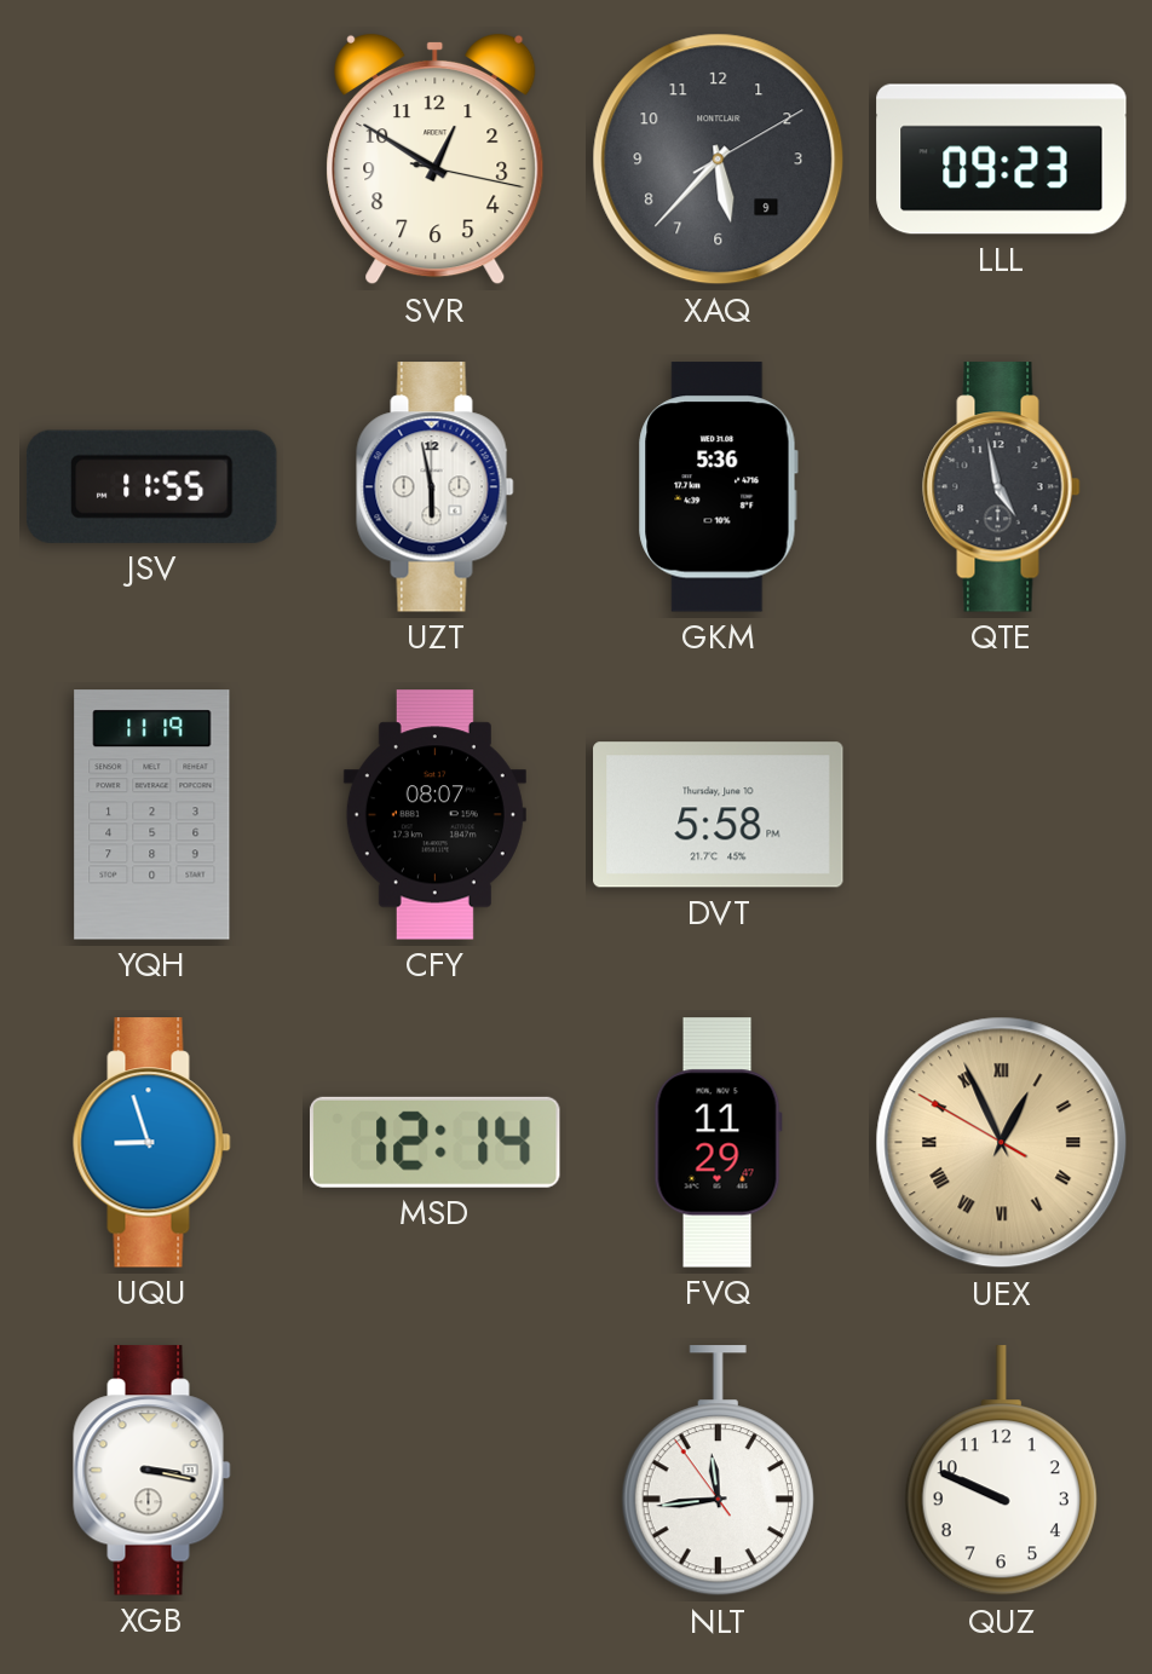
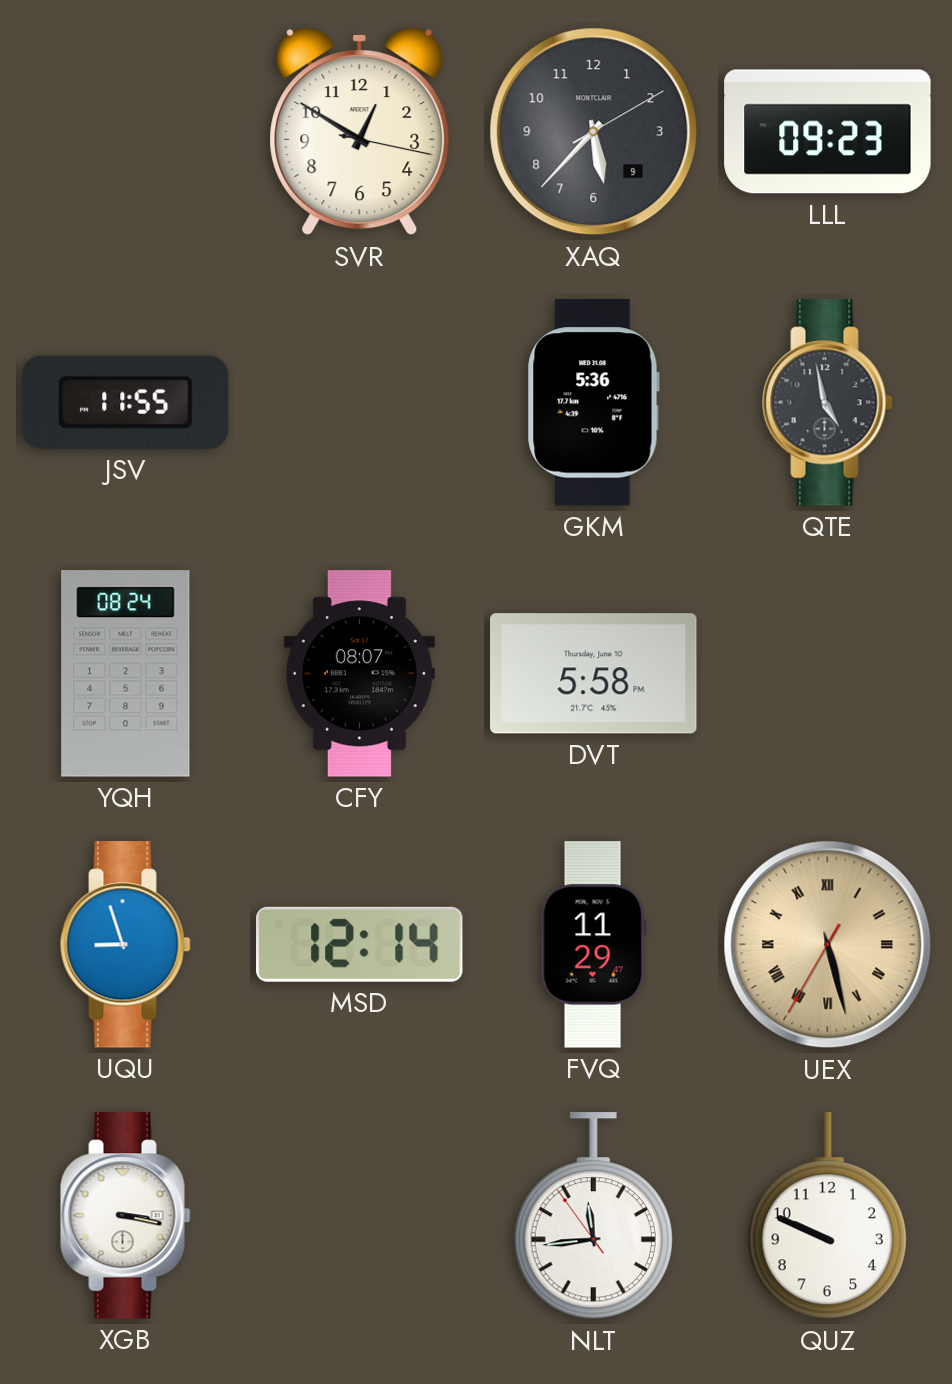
UZT: 5:58 -> none (436, 487)
YQH: 11:19 -> 08:24 (126, 674)
UEX: 12:55 -> 5:27 (828, 945)
